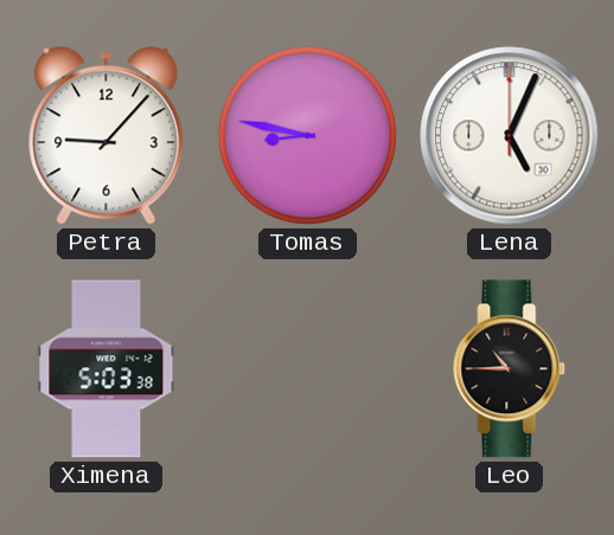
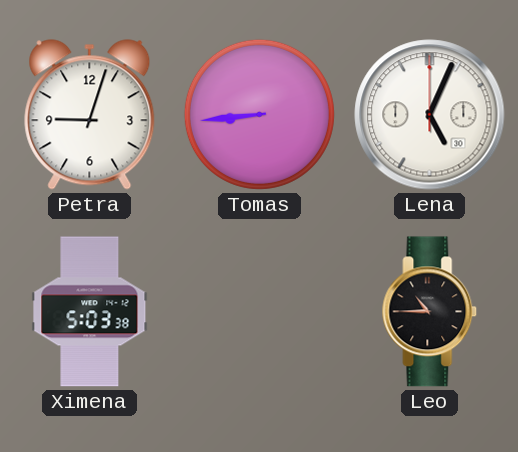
Petra: 9:07 -> 9:03 (90, 115)
Tomas: 8:47 -> 8:44 (259, 114)
